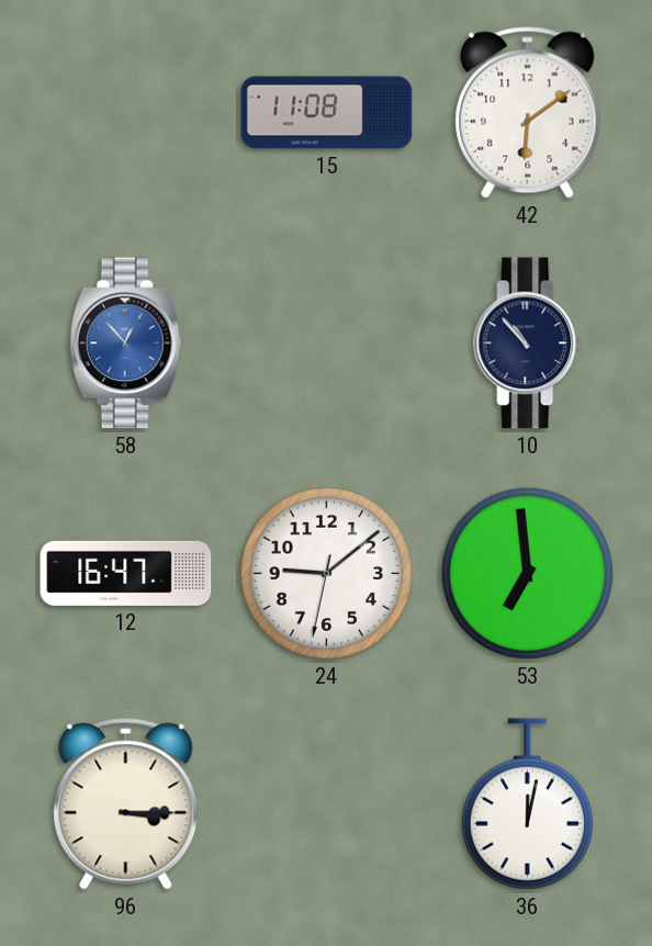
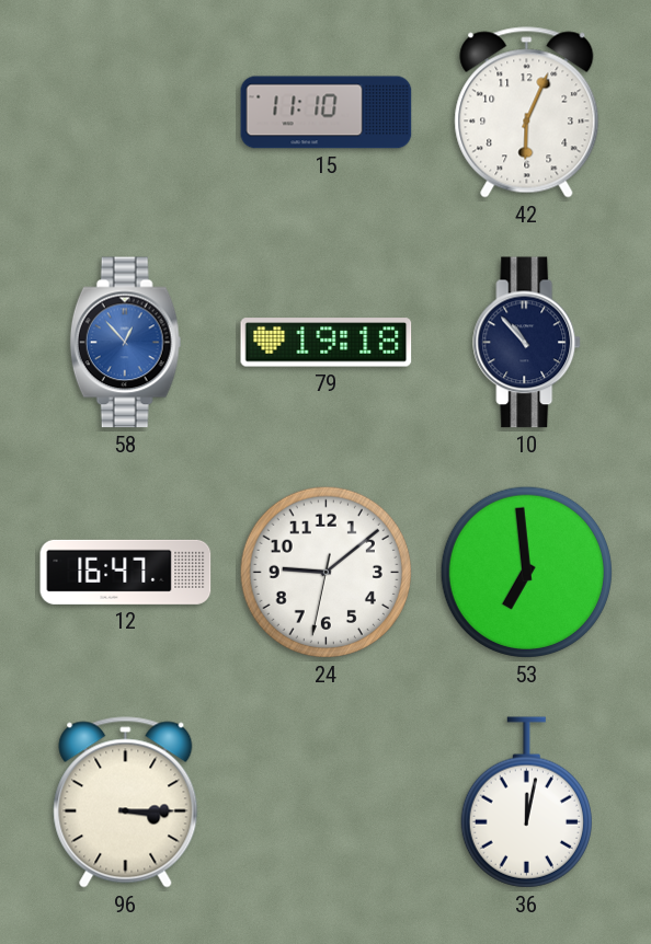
15: 11:08 -> 11:10 (327, 113)
42: 6:09 -> 6:04 (527, 113)
79: none -> 19:18 (327, 343)
